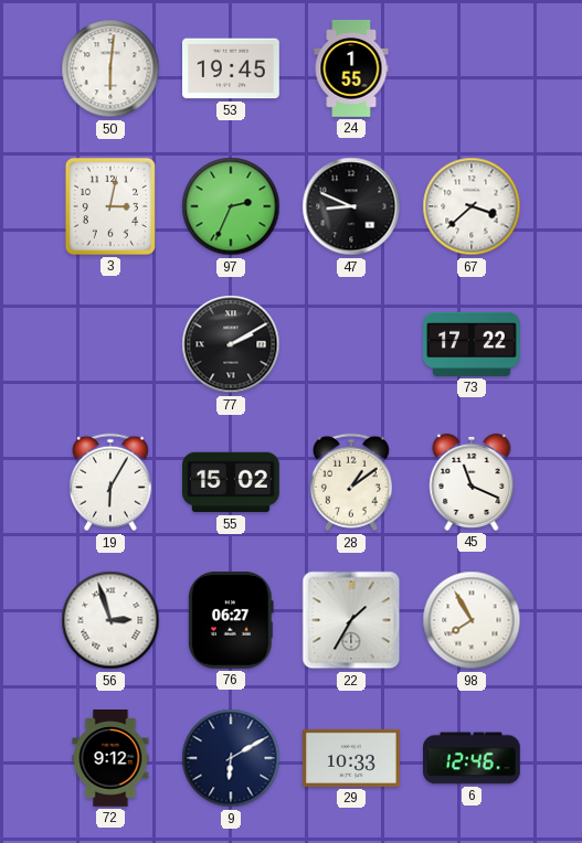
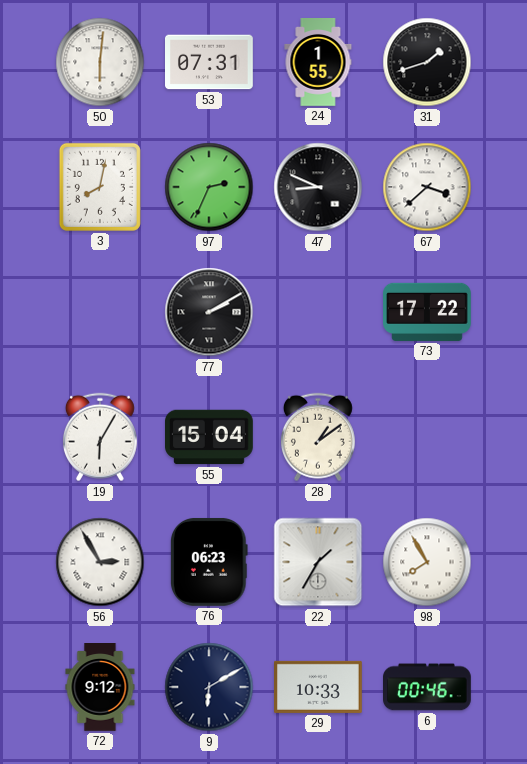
53: 19:45 -> 07:31 (210, 62)
31: none -> 1:42 (427, 62)
3: 3:02 -> 8:02 (100, 187)
55: 15:02 -> 15:04 (210, 437)
45: 11:19 -> none (472, 482)
56: 2:57 -> 2:55 (100, 562)
76: 06:27 -> 06:23 (209, 562)
6: 12:46 -> 00:46 (428, 687)
